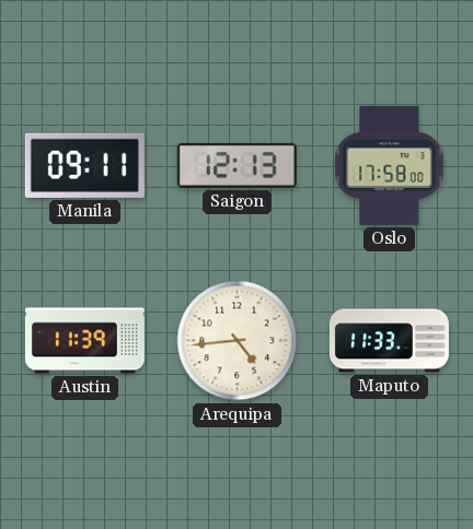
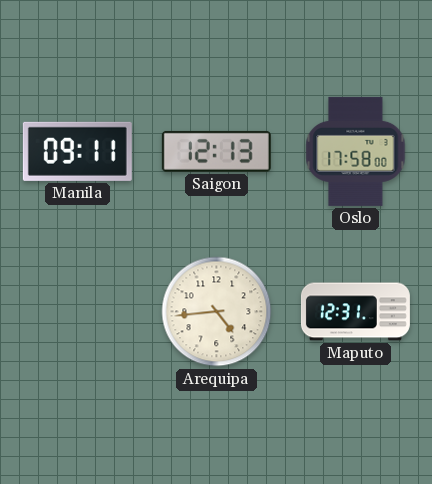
Austin: 11:39 -> none (84, 341)
Maputo: 11:33 -> 12:31 (355, 312)
